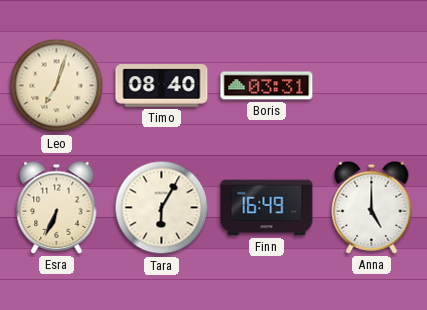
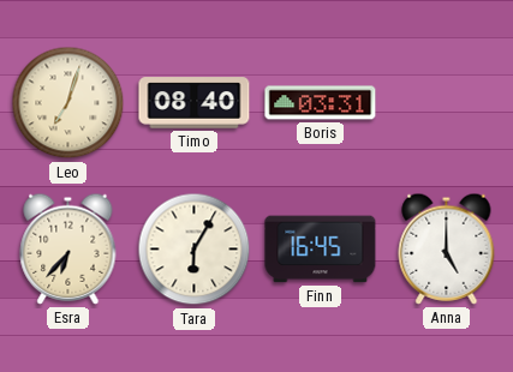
Esra: 6:34 -> 6:37 (68, 248)
Finn: 16:49 -> 16:45 (321, 250)
